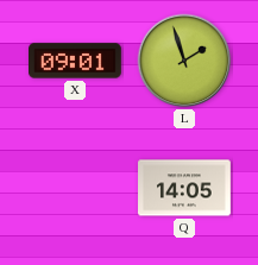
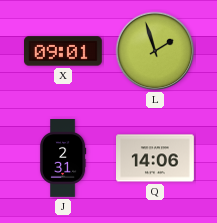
J: none -> 2:31 (63, 159)
Q: 14:05 -> 14:06 (156, 158)
